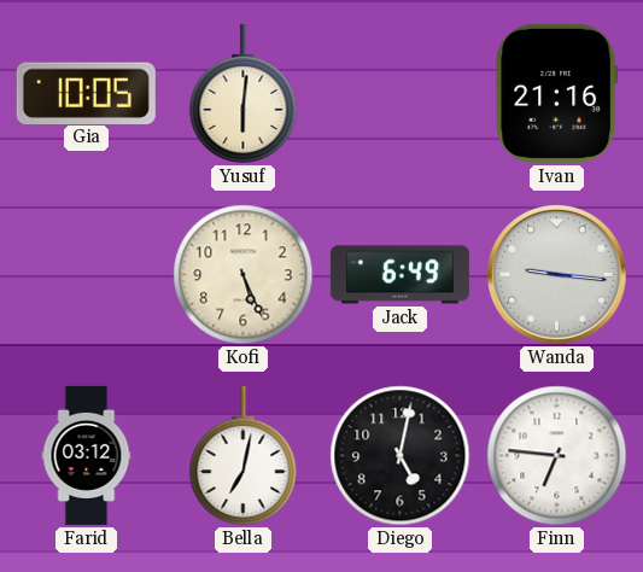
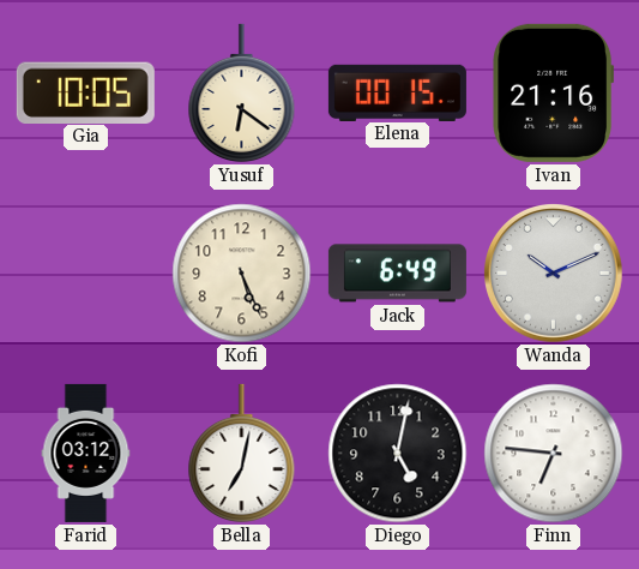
Yusuf: 6:01 -> 6:21 (242, 94)
Elena: none -> 00:15 (397, 92)
Wanda: 9:16 -> 10:11 (554, 274)
